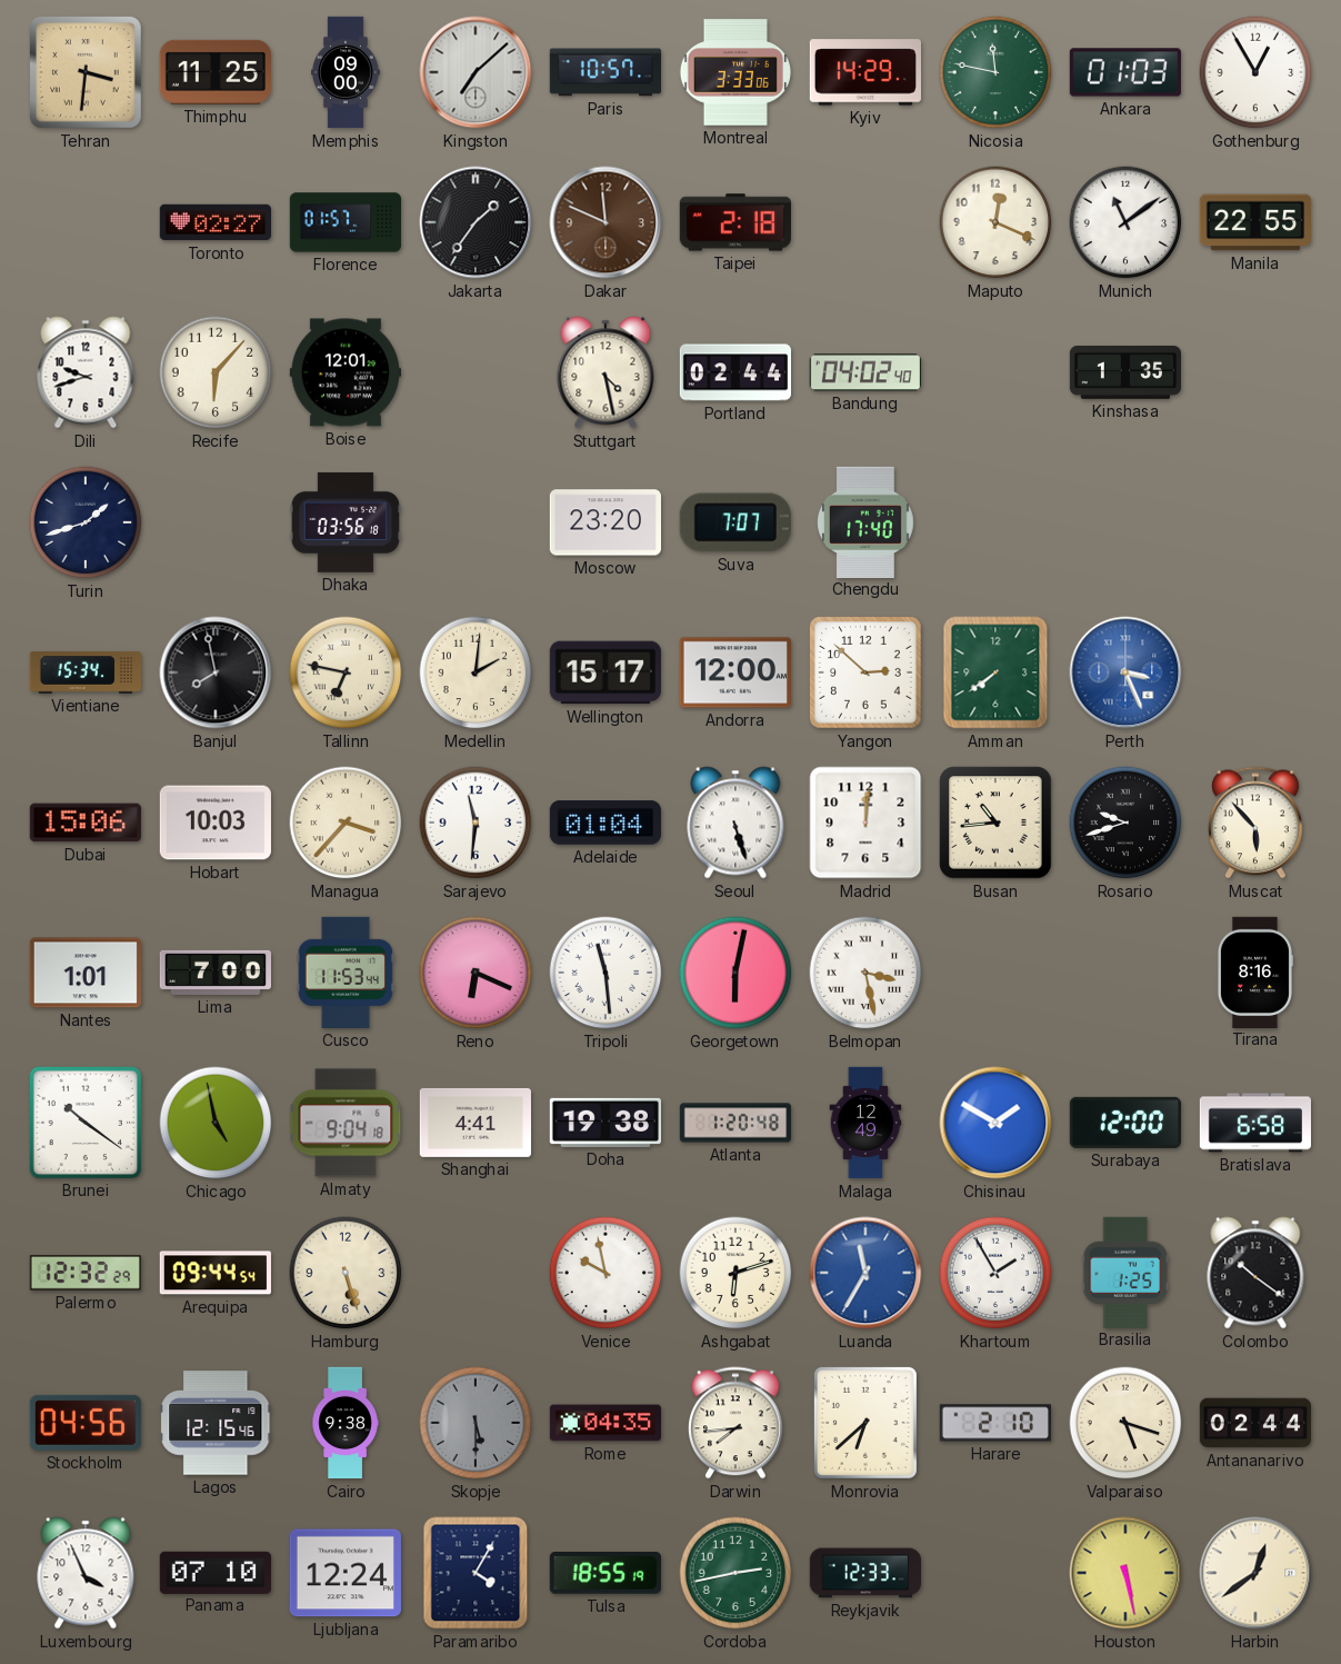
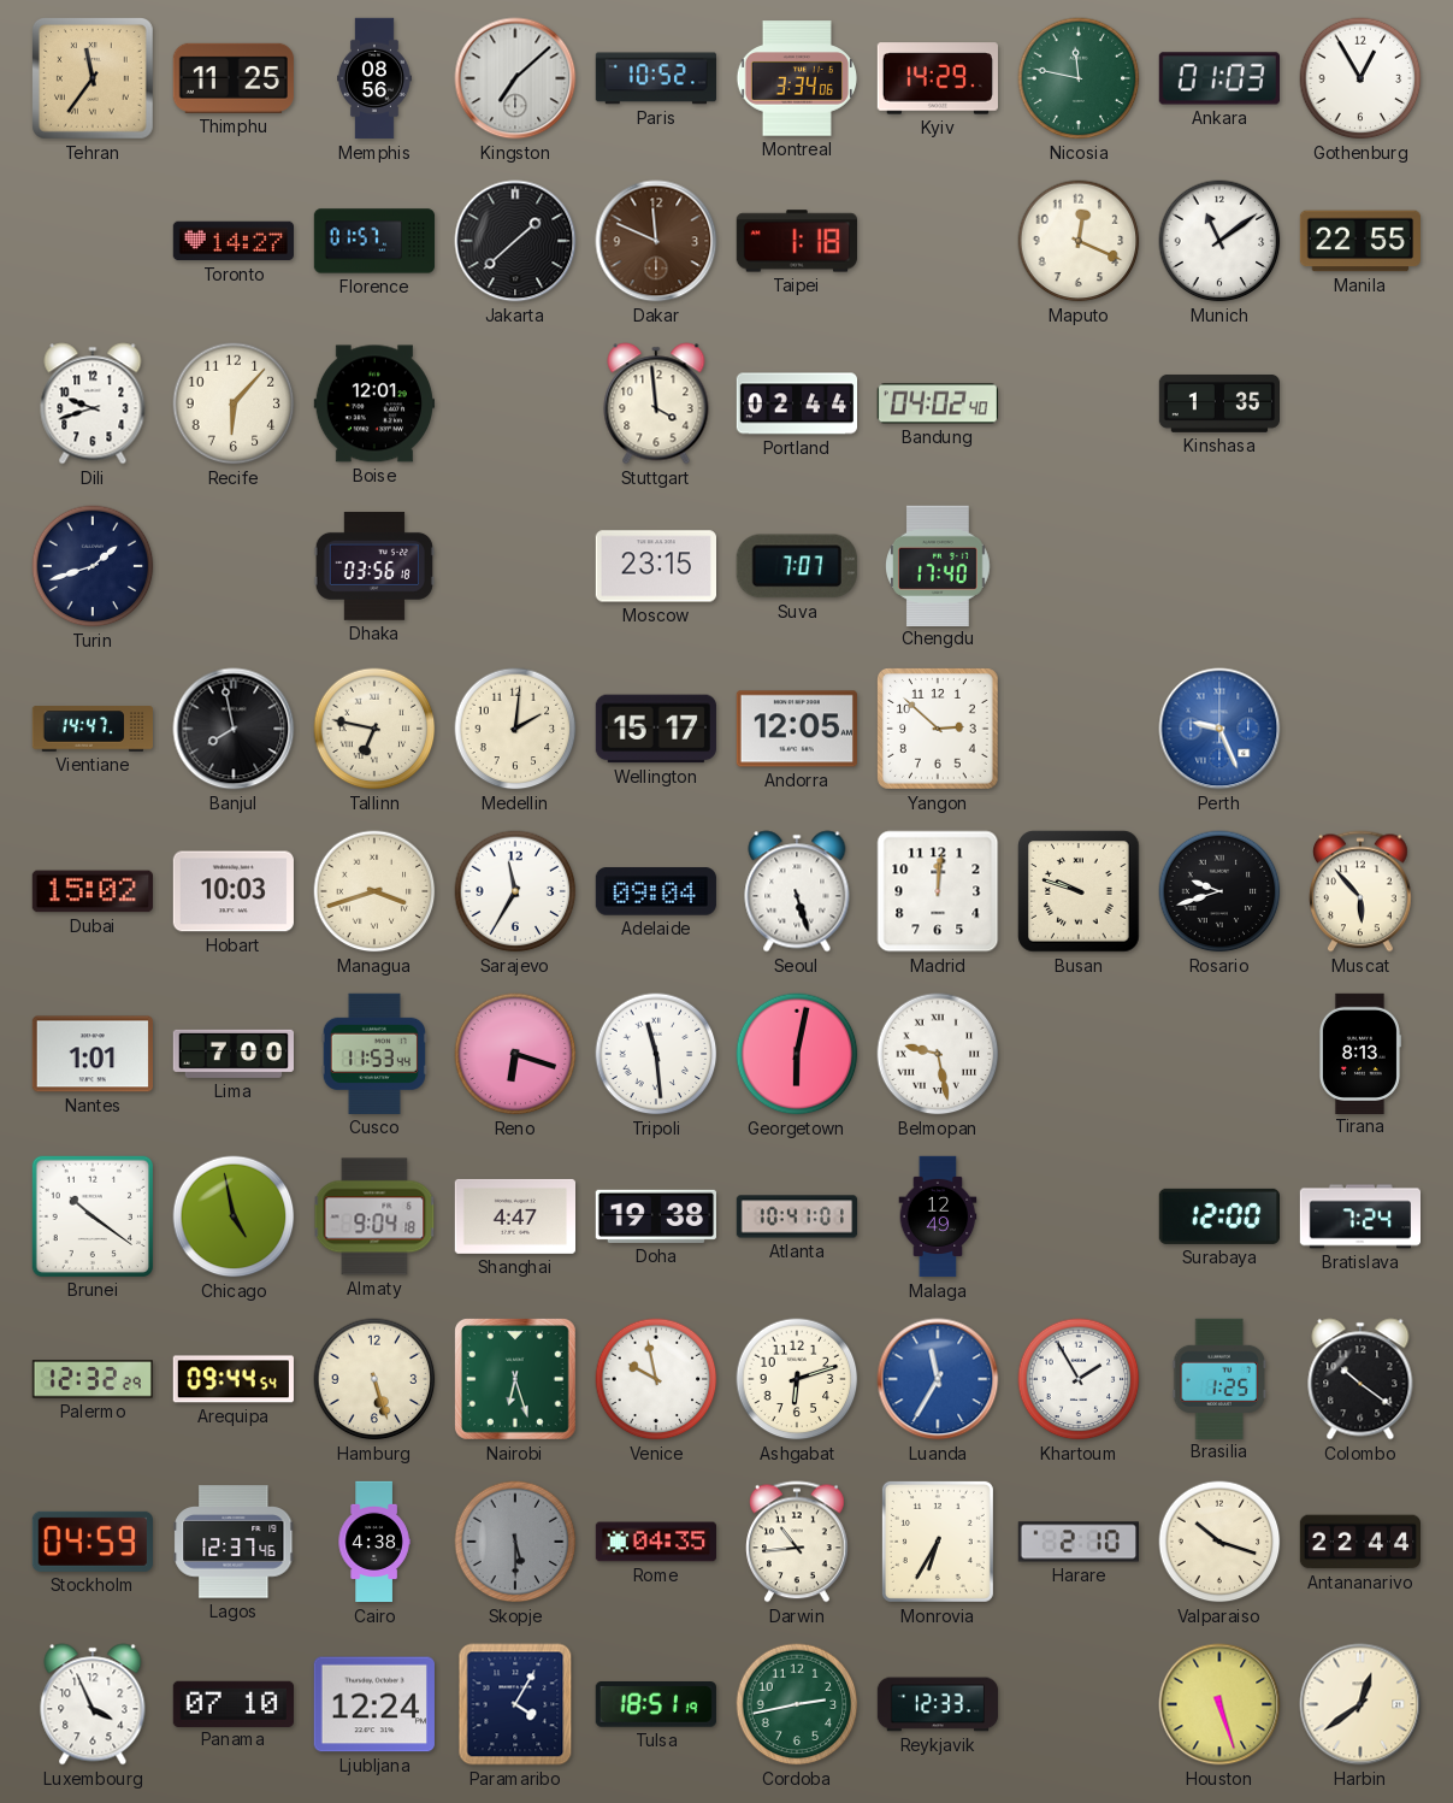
Tehran: 3:31 -> 11:36 (93, 78)
Memphis: 09:00 -> 08:56 (376, 78)
Paris: 10:57 -> 10:52 (655, 78)
Montreal: 3:33 -> 3:34 (796, 78)
Toronto: 02:27 -> 14:27 (232, 241)
Jakarta: 1:36 -> 1:38 (515, 241)
Taipei: 2:18 -> 1:18 (797, 241)
Stuttgart: 4:28 -> 3:59 (656, 403)
Moscow: 23:20 -> 23:15 (655, 566)
Vientiane: 15:34 -> 14:47 (91, 729)
Andorra: 12:00 -> 12:05 (796, 729)
Amman: 7:39 -> none (995, 672)
Perth: 3:26 -> 9:26 (1219, 729)
Dubai: 15:06 -> 15:02 (93, 891)
Managua: 3:37 -> 3:42 (374, 891)
Sarajevo: 11:31 -> 11:35 (515, 891)
Adelaide: 01:04 -> 09:04 (656, 891)
Busan: 10:44 -> 9:48 (1079, 891)
Reno: 6:19 -> 6:18 (515, 1054)
Belmopan: 3:28 -> 9:28 (938, 1054)
Tirana: 8:16 -> 8:13 (1359, 1053)
Shanghai: 4:41 -> 4:47 (514, 1216)
Atlanta: 1:20 -> 10:41 (797, 1216)
Chisinau: 1:50 -> none (995, 1123)
Bratislava: 6:58 -> 7:24 (1360, 1216)
Nairobi: none -> 6:27 (515, 1379)
Stockholm: 04:56 -> 04:59 (93, 1542)
Lagos: 12:15 -> 12:37 (234, 1542)
Cairo: 9:38 -> 4:38 (374, 1542)
Darwin: 7:44 -> 10:44 (798, 1542)
Monrovia: 6:38 -> 6:35 (938, 1542)
Valparaiso: 5:18 -> 10:18 (1219, 1542)
Antananarivo: 02:44 -> 22:44 (1359, 1542)
Tulsa: 18:55 -> 18:51 (656, 1704)
Houston: 5:28 -> 5:27 (1219, 1704)
